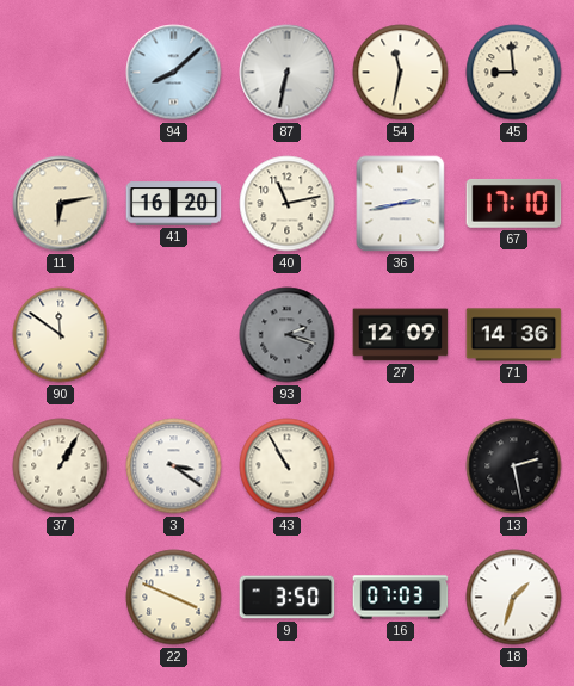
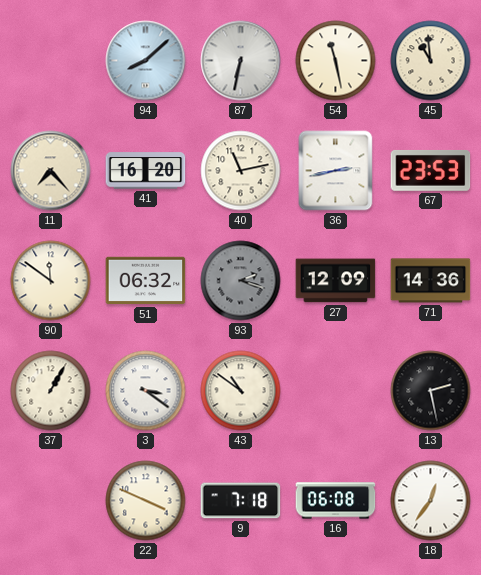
54: 11:32 -> 11:28 (336, 61)
45: 8:59 -> 10:59 (431, 61)
11: 6:13 -> 7:23 (51, 171)
67: 17:10 -> 23:53 (431, 170)
51: none -> 06:32 (146, 281)
43: 10:55 -> 10:51 (241, 391)
9: 3:50 -> 7:18 (241, 501)
16: 07:03 -> 06:08 (336, 501)
18: 1:33 -> 12:36 (431, 501)
